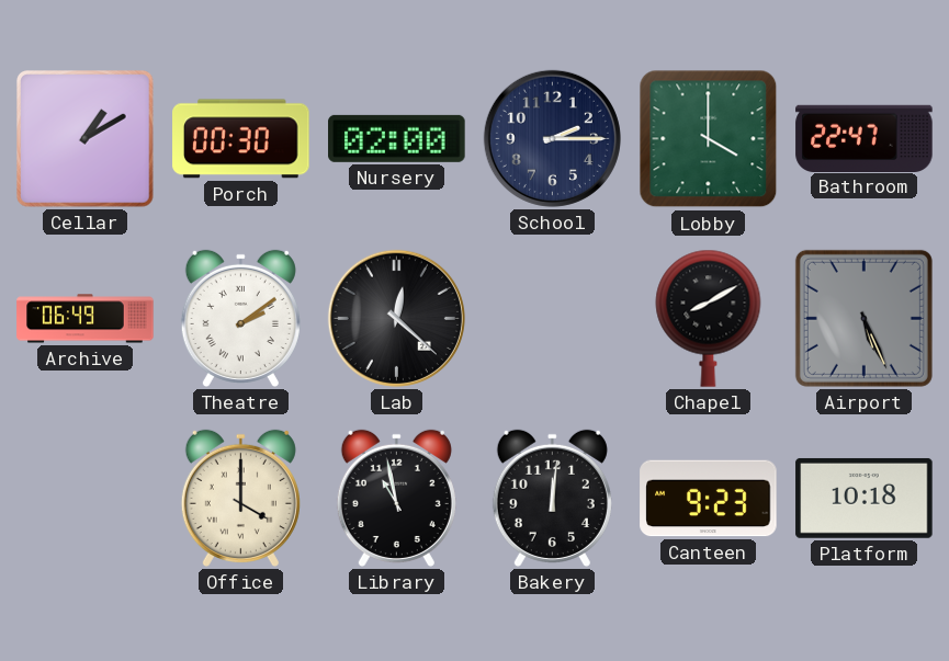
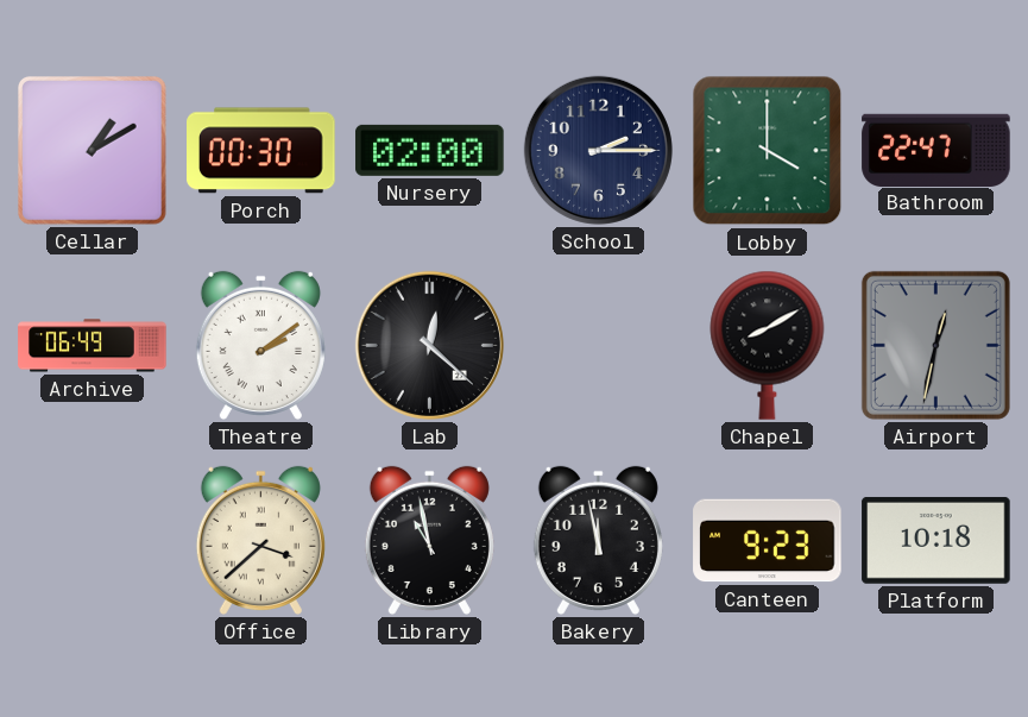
Airport: 5:26 -> 12:32 (935, 345)
Office: 4:00 -> 3:38 (260, 540)
Bakery: 12:01 -> 11:58 (598, 540)
